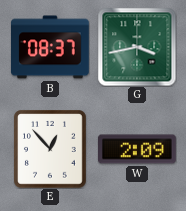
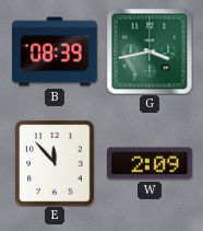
B: 08:37 -> 08:39 (56, 51)
E: 12:53 -> 11:53 (56, 164)
